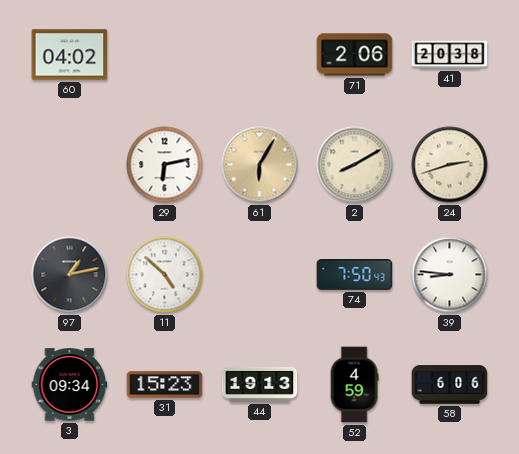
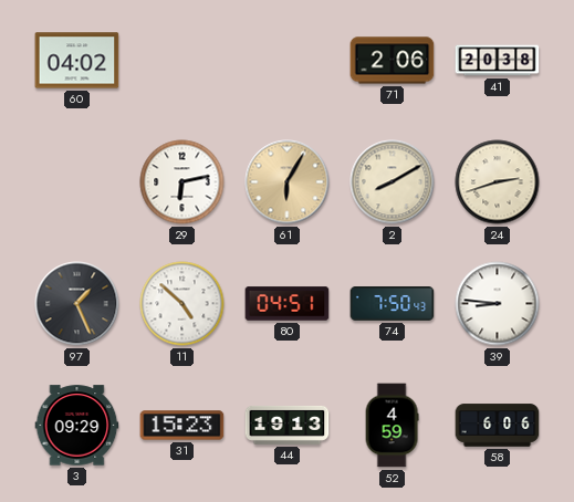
97: 1:13 -> 1:26 (77, 304)
80: none -> 04:51 (288, 304)
3: 09:34 -> 09:29 (77, 426)
